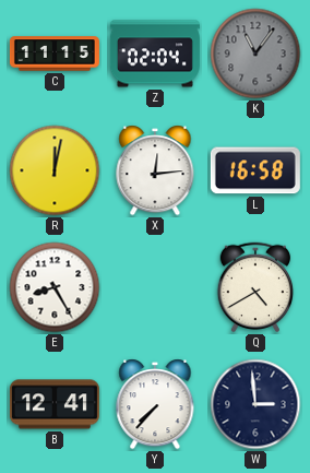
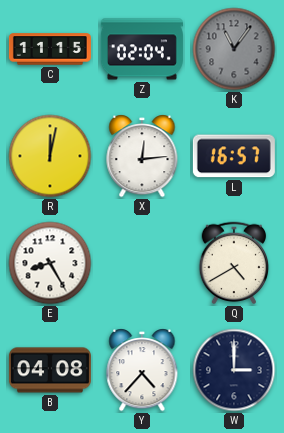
L: 16:58 -> 16:57 (234, 156)
B: 12:41 -> 04:08 (50, 370)
Y: 7:37 -> 4:37 (142, 370)
W: 2:59 -> 3:00 (234, 370)
